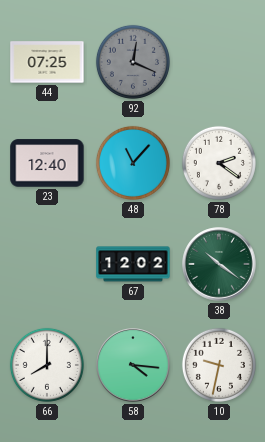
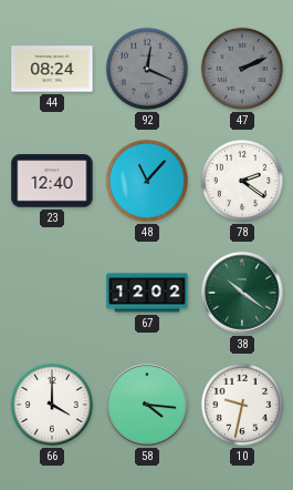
44: 07:25 -> 08:24 (52, 69)
47: none -> 2:11 (242, 69)
66: 8:00 -> 4:00 (52, 405)
